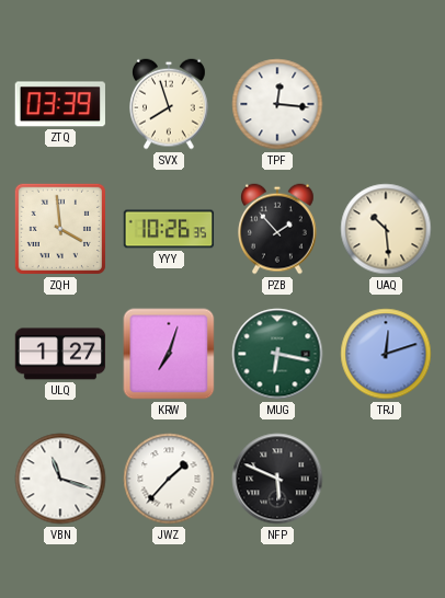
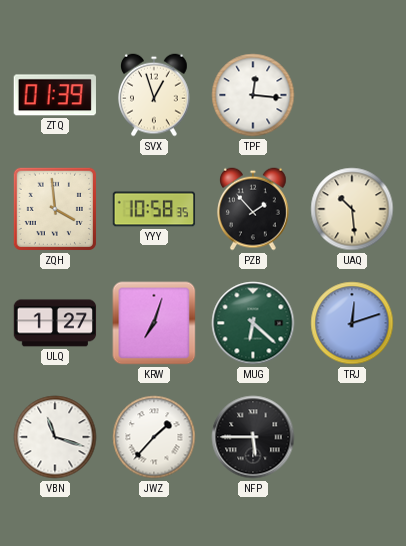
ZTQ: 03:39 -> 01:39 (55, 95)
SVX: 7:57 -> 12:57 (155, 95)
YYY: 10:26 -> 10:58 (154, 209)
MUG: 6:17 -> 6:22 (253, 323)
NFP: 5:49 -> 5:45 (253, 437)
